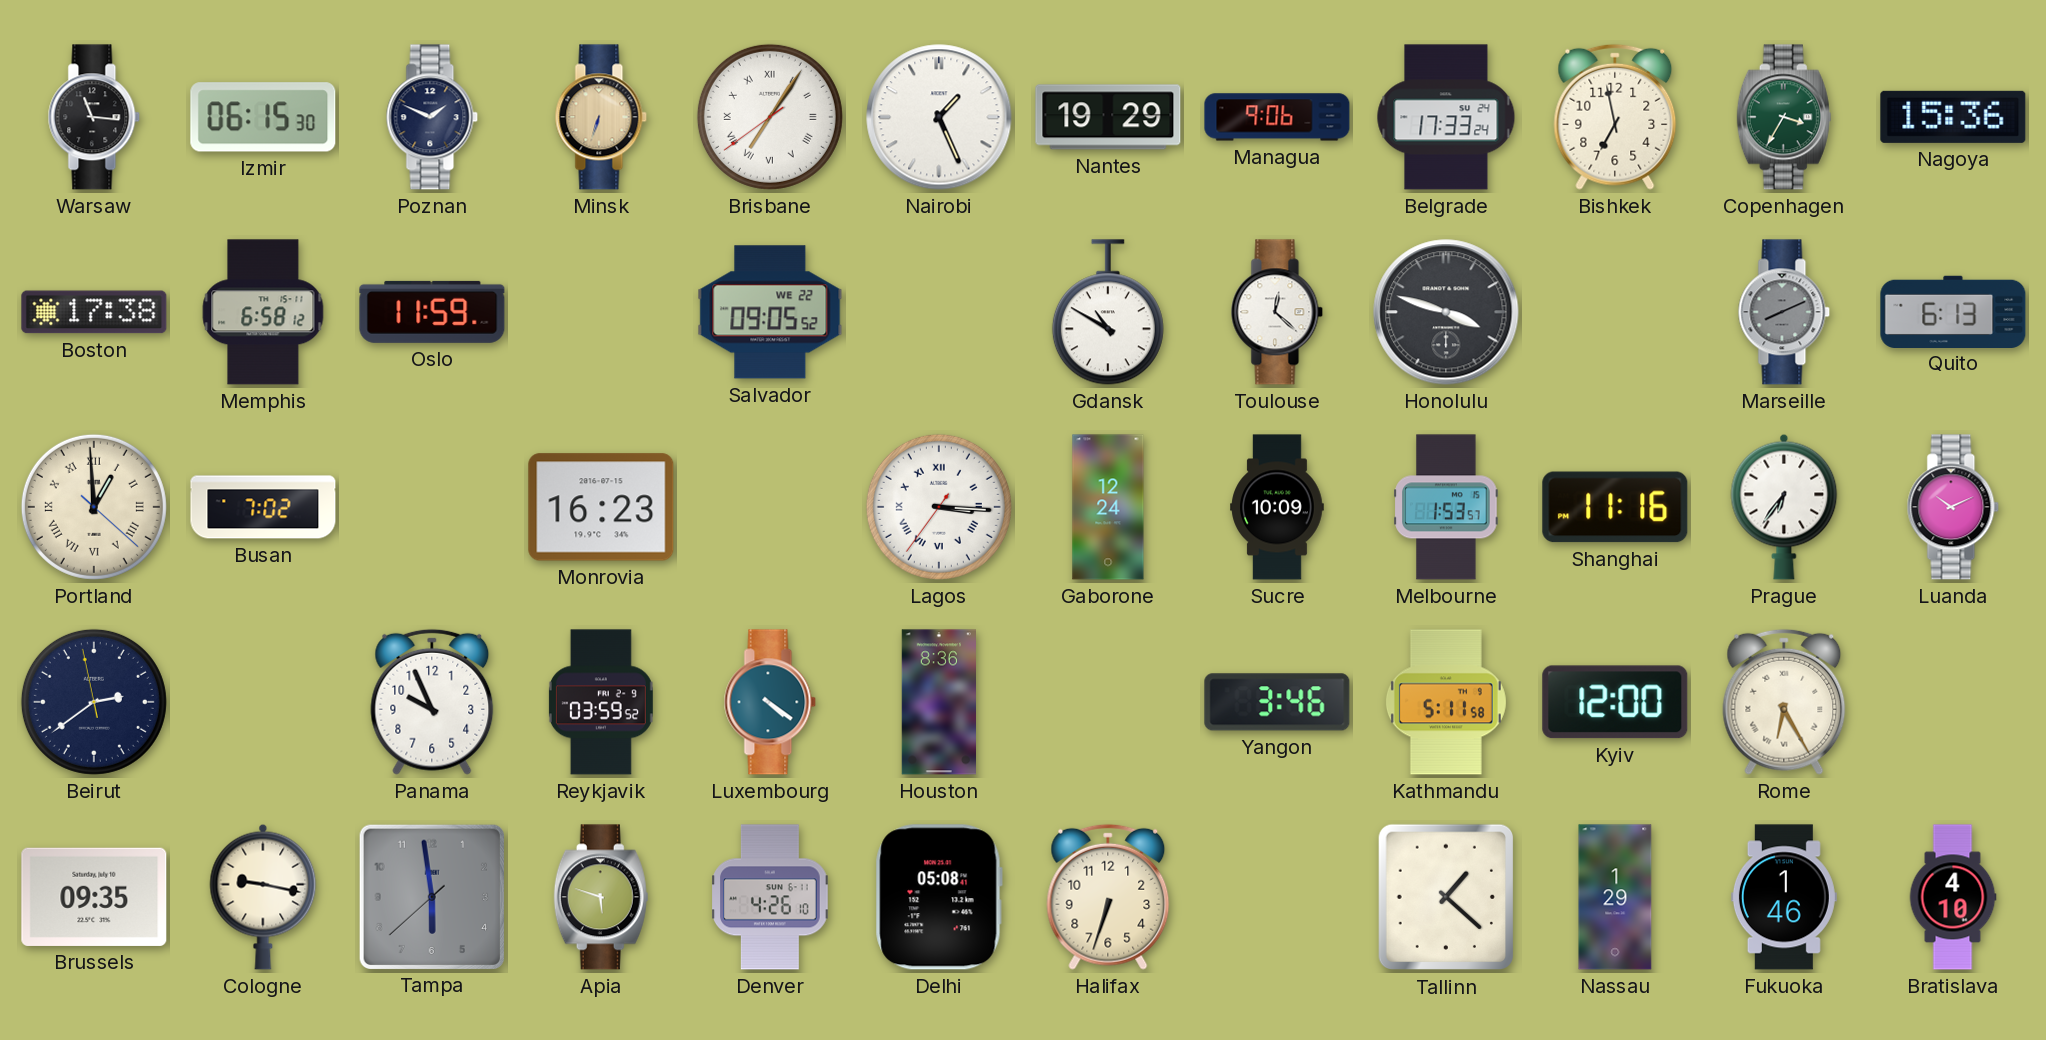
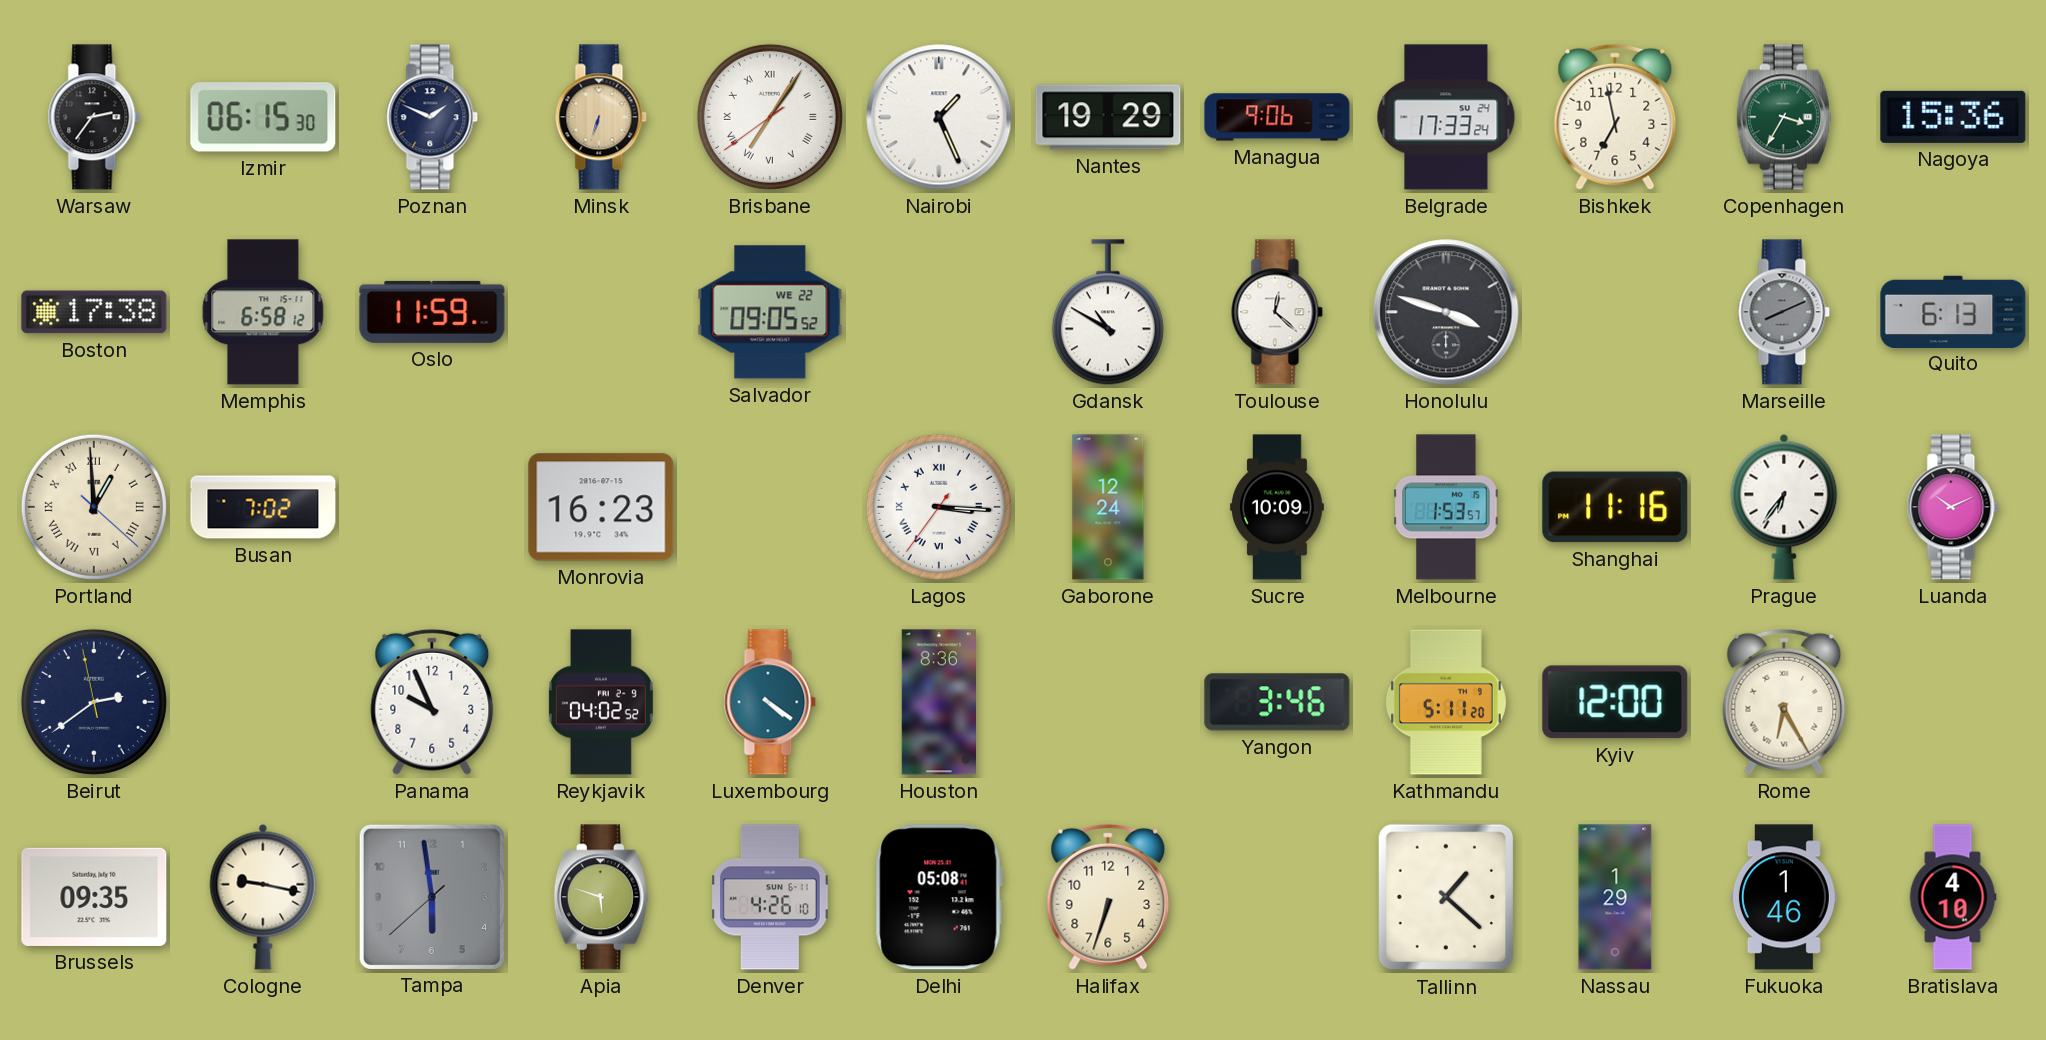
Warsaw: 11:16 -> 2:36 (94, 117)
Reykjavik: 03:59 -> 04:02 (601, 702)
Kathmandu: 5:11:58 -> 5:11:20 (1446, 702)
